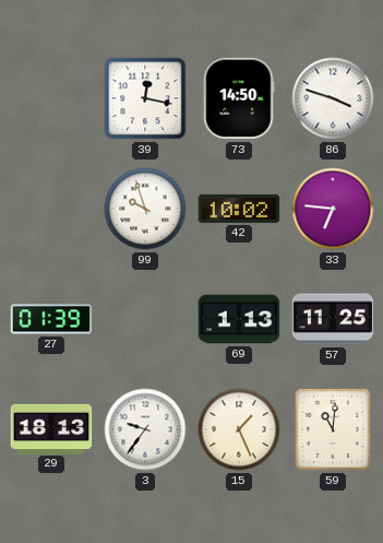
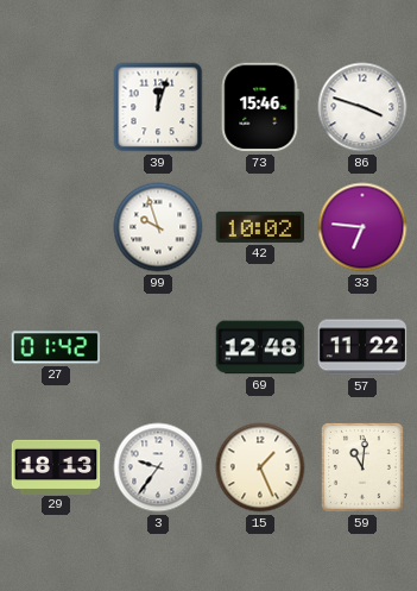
39: 12:17 -> 12:03 (158, 107)
73: 14:50 -> 15:46 (260, 107)
27: 01:39 -> 01:42 (56, 347)
69: 1:13 -> 12:48 (260, 347)
57: 11:25 -> 11:22 (362, 347)
